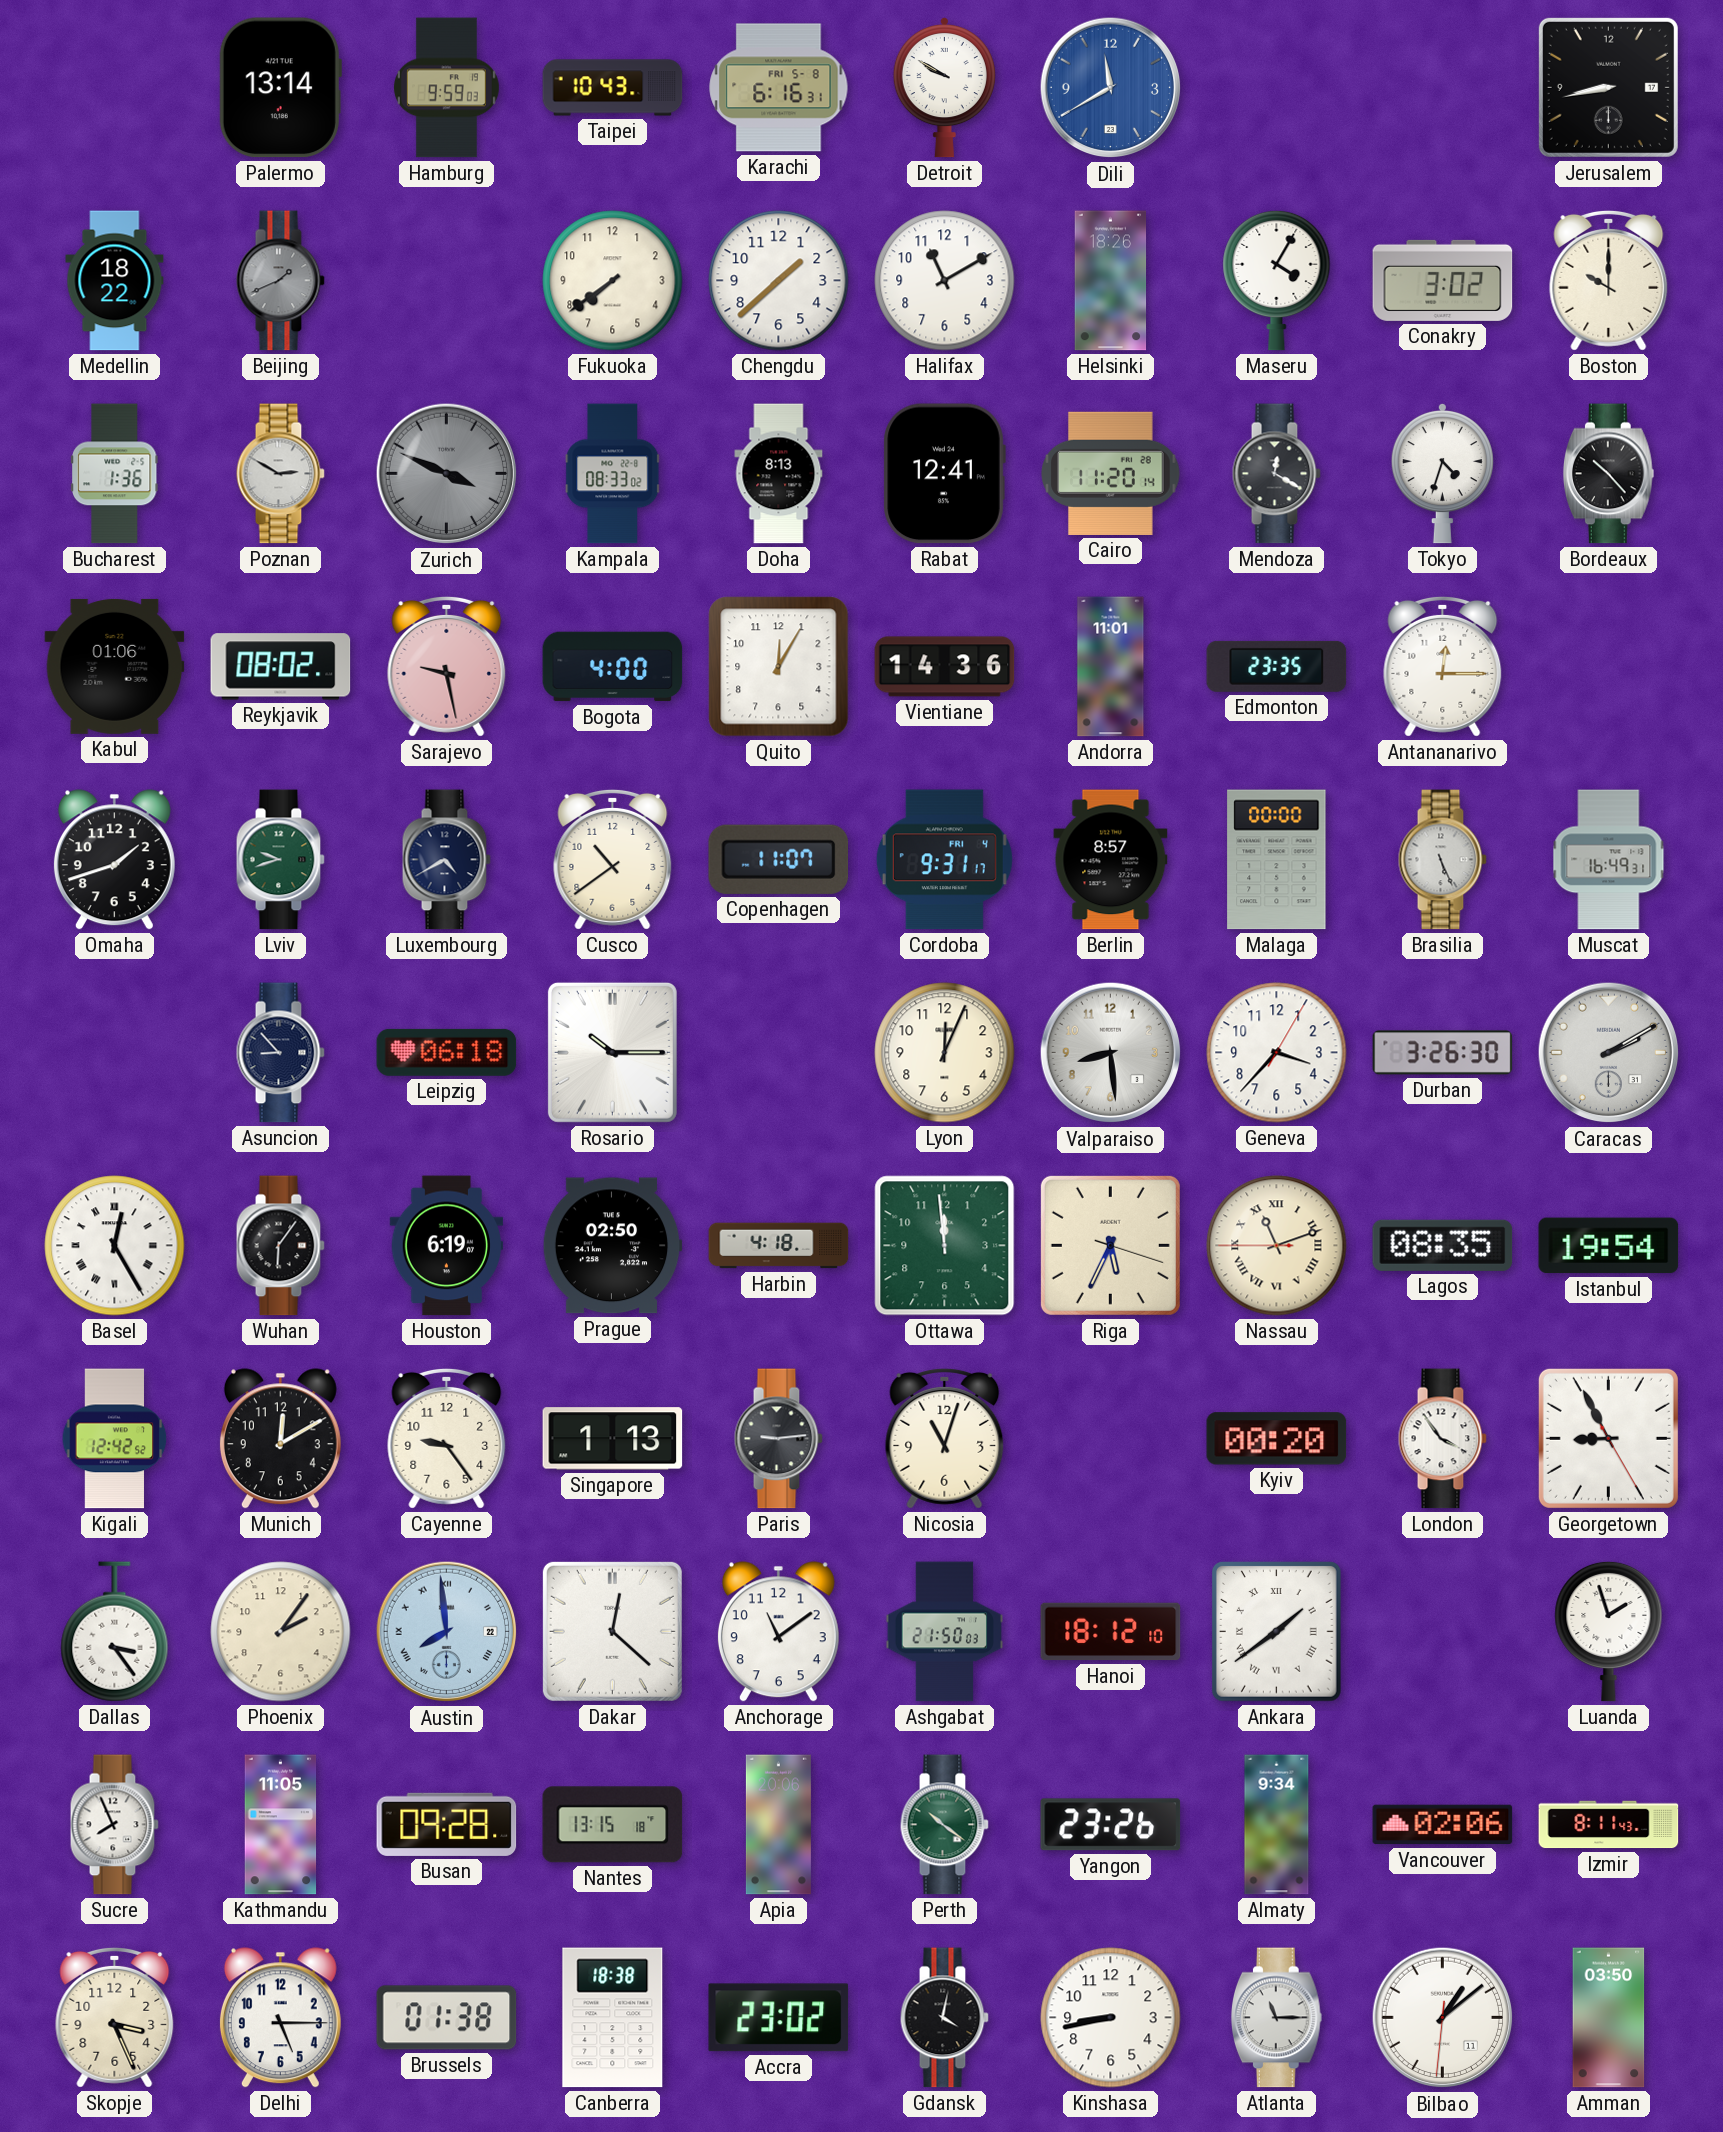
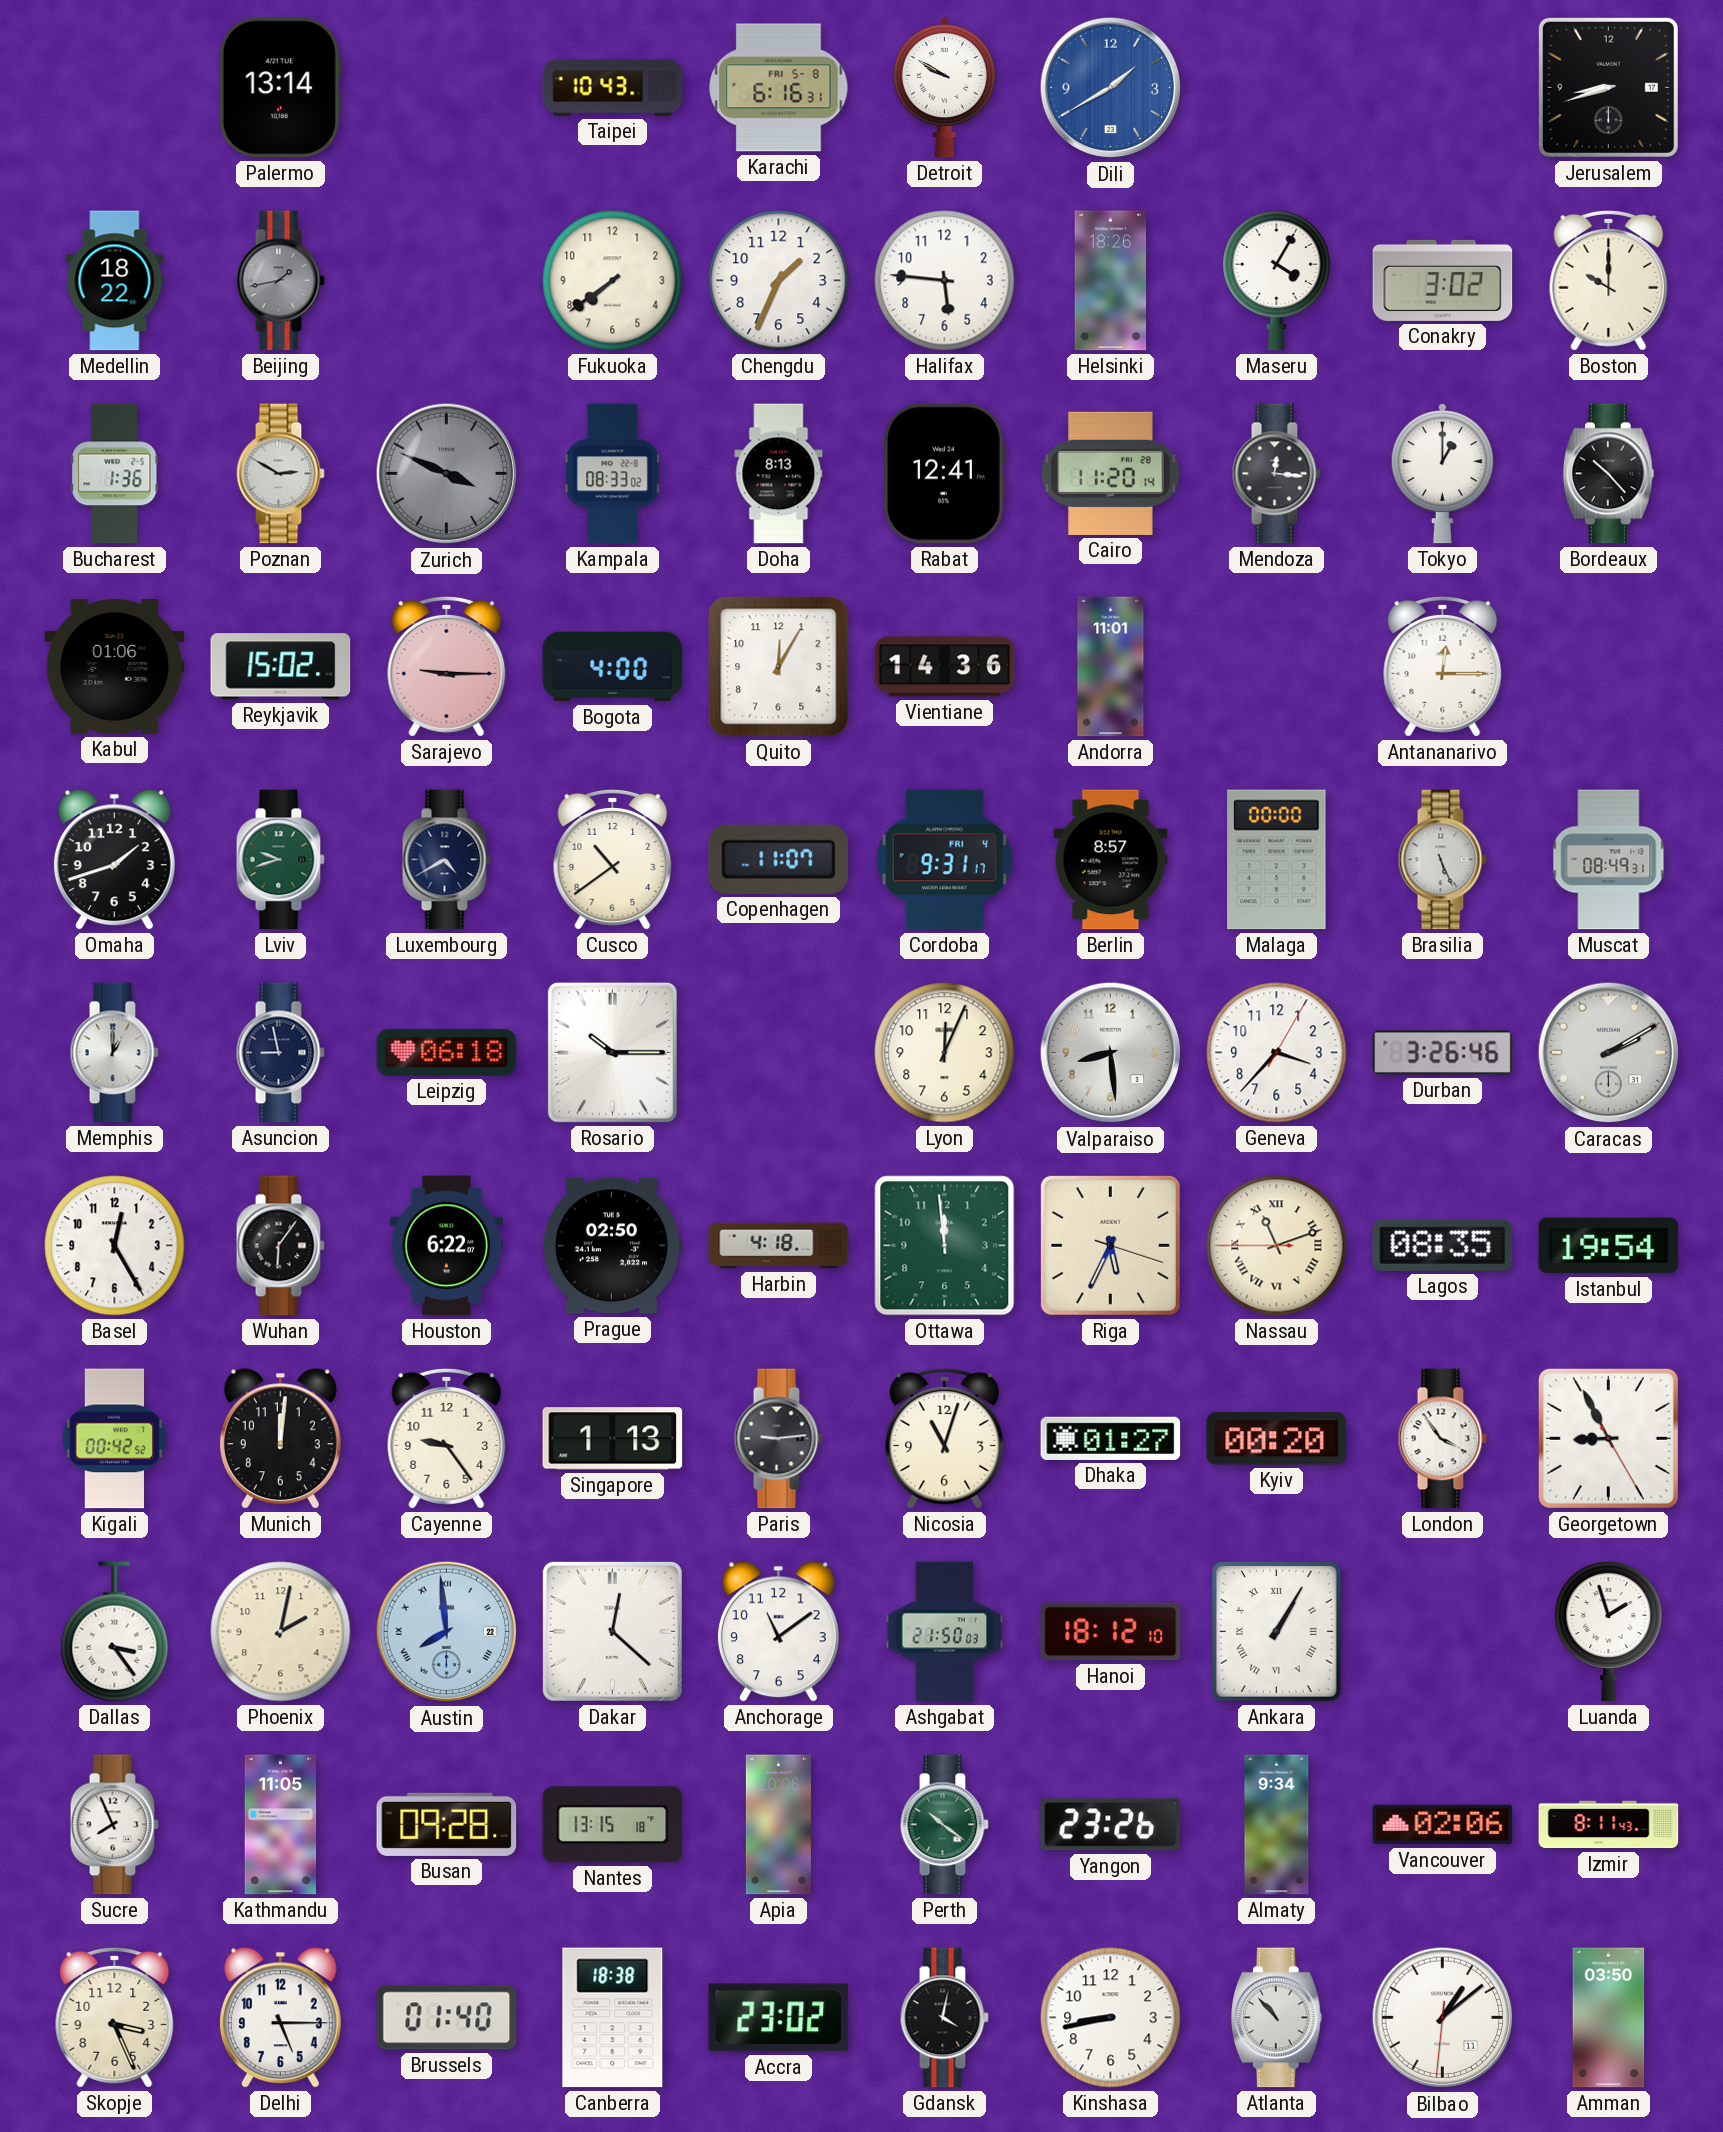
Hamburg: 9:59 -> none (446, 88)
Dili: 11:40 -> 1:40 (1111, 88)
Jerusalem: 8:43 -> 8:42 (1608, 87)
Beijing: 1:41 -> 1:43 (280, 281)
Chengdu: 1:38 -> 1:34 (779, 281)
Halifax: 11:10 -> 5:46 (945, 281)
Mendoza: 12:20 -> 12:16 (1276, 474)
Tokyo: 4:33 -> 1:00 (1442, 473)
Reykjavik: 08:02 -> 15:02 (281, 667)
Sarajevo: 9:28 -> 9:15 (447, 666)
Edmonton: 23:35 -> none (1277, 666)
Muscat: 16:49 -> 08:49 (1609, 860)
Memphis: none -> 1:00 (114, 1053)
Asuncion: 8:53 -> 8:58 (280, 1053)
Durban: 3:26:30 -> 3:26:46 (1443, 1053)
Basel numerals: Roman -> Arabic (115, 1246)
Houston: 6:19 -> 6:22 (447, 1246)
Kigali: 12:42 -> 00:42 (115, 1439)
Munich: 12:10 -> 12:01 (280, 1439)
Dhaka: none -> 01:27 (1111, 1438)
Phoenix: 2:06 -> 2:02 (281, 1632)
Ankara: 1:39 -> 1:05 (1277, 1632)
Brussels: 01:38 -> 01:40 (447, 2018)
Atlanta: 11:15 -> 10:53 (1276, 2018)
